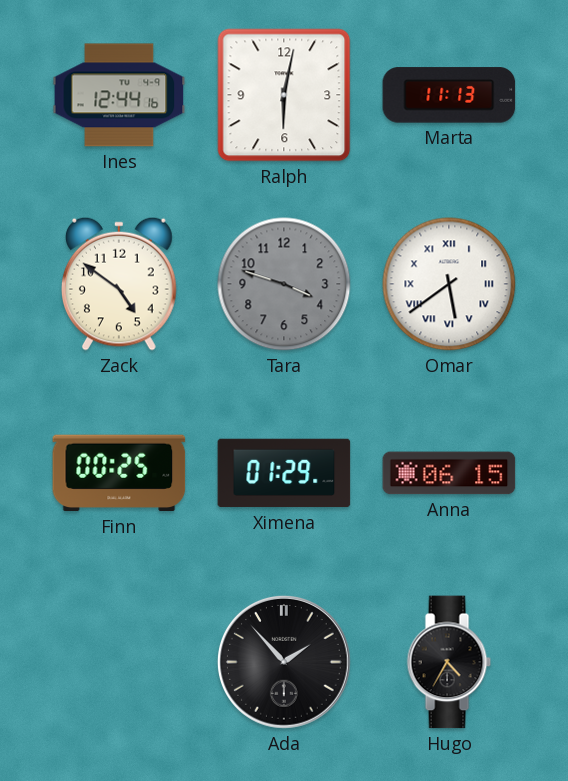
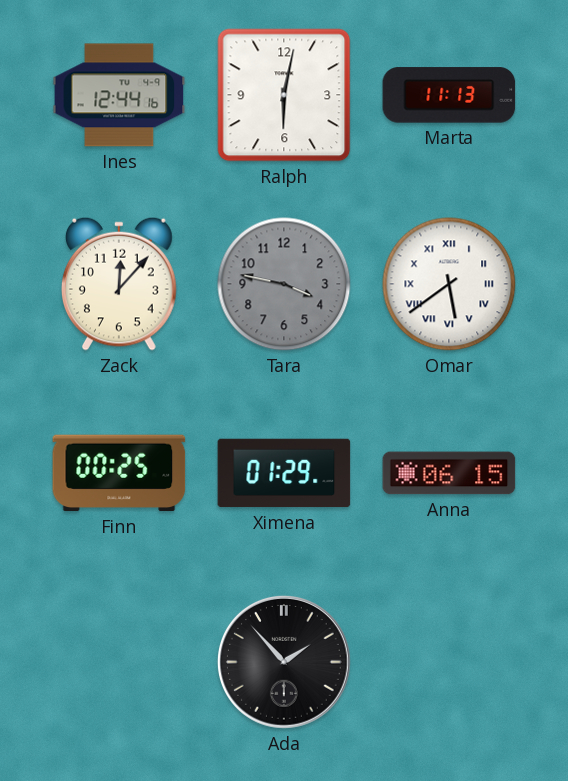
Zack: 4:51 -> 12:07 (120, 284)
Tara: 3:48 -> 3:47 (284, 284)
Hugo: 4:35 -> none (449, 662)
